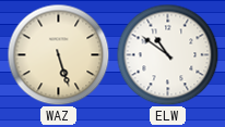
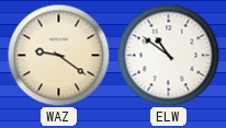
WAZ: 5:27 -> 9:21 (58, 55)
